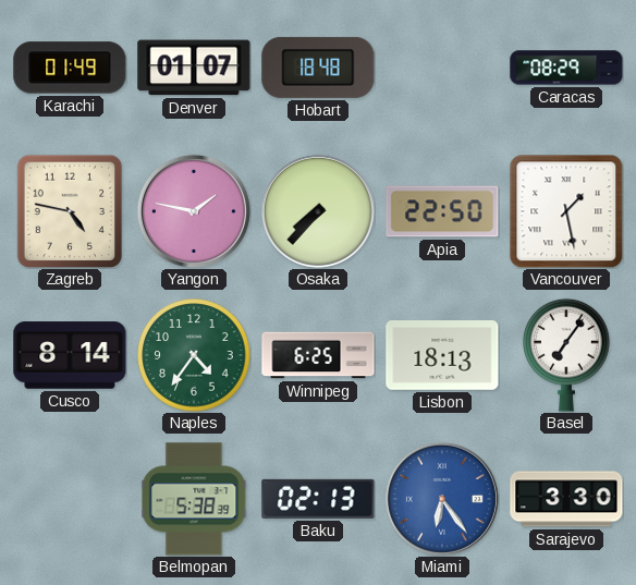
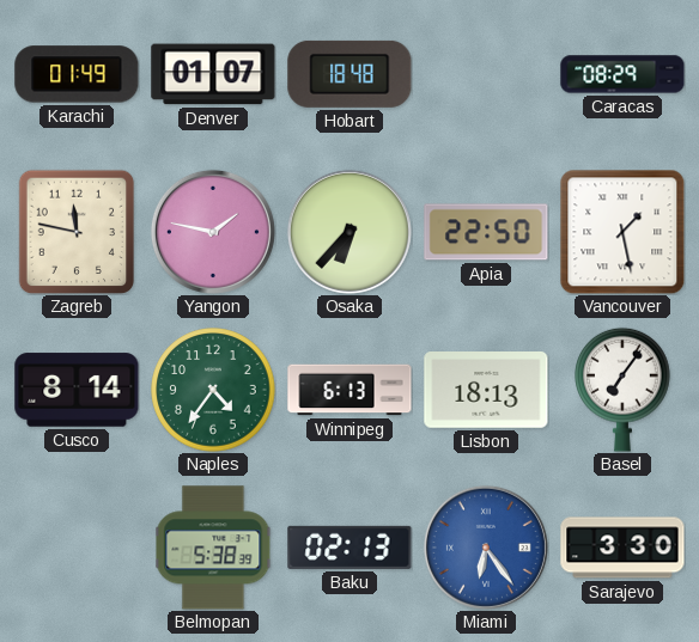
Zagreb: 4:47 -> 11:47 (77, 232)
Osaka: 7:37 -> 6:37 (349, 232)
Winnipeg: 6:25 -> 6:13 (349, 390)
